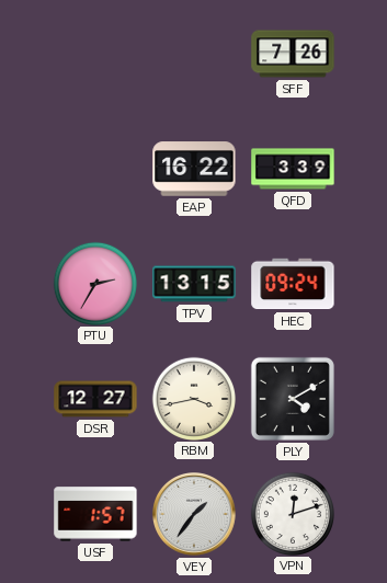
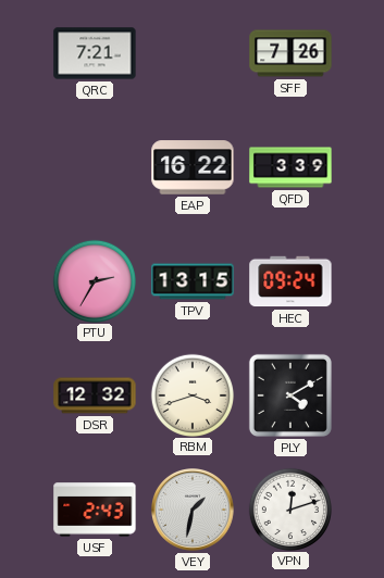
QRC: none -> 7:21 (95, 53)
DSR: 12:27 -> 12:32 (95, 395)
RBM: 3:43 -> 3:42 (191, 394)
USF: 1:57 -> 2:43 (95, 510)
VEY: 1:36 -> 1:32 (194, 511)
